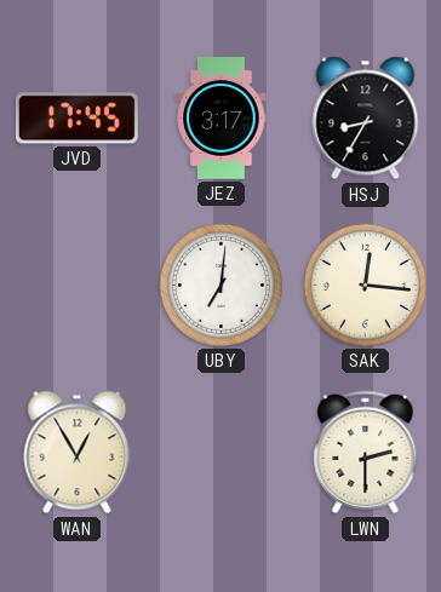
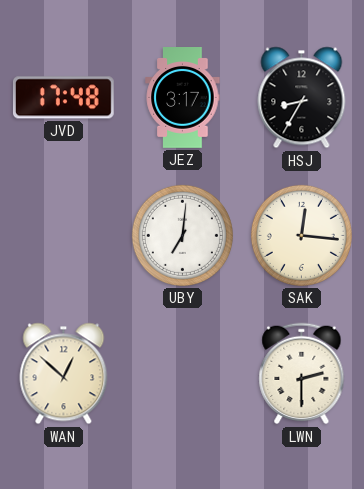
JVD: 17:45 -> 17:48 (63, 98)
WAN: 12:55 -> 12:52 (64, 374)
